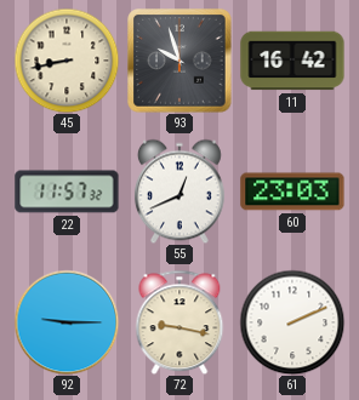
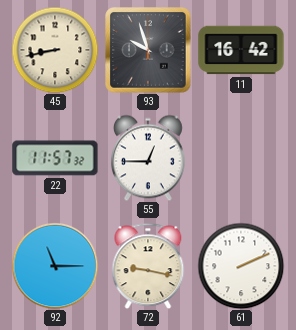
55: 12:41 -> 12:45 (148, 158)
60: 23:03 -> none (292, 192)
92: 9:15 -> 11:15 (55, 266)
